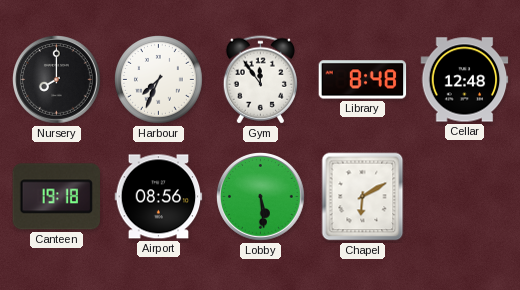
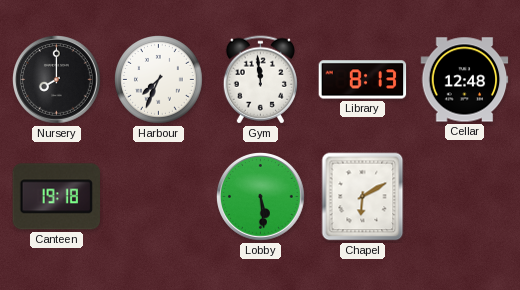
Gym: 11:54 -> 11:59 (260, 80)
Library: 8:48 -> 8:13 (363, 80)
Airport: 08:56 -> none (159, 197)
